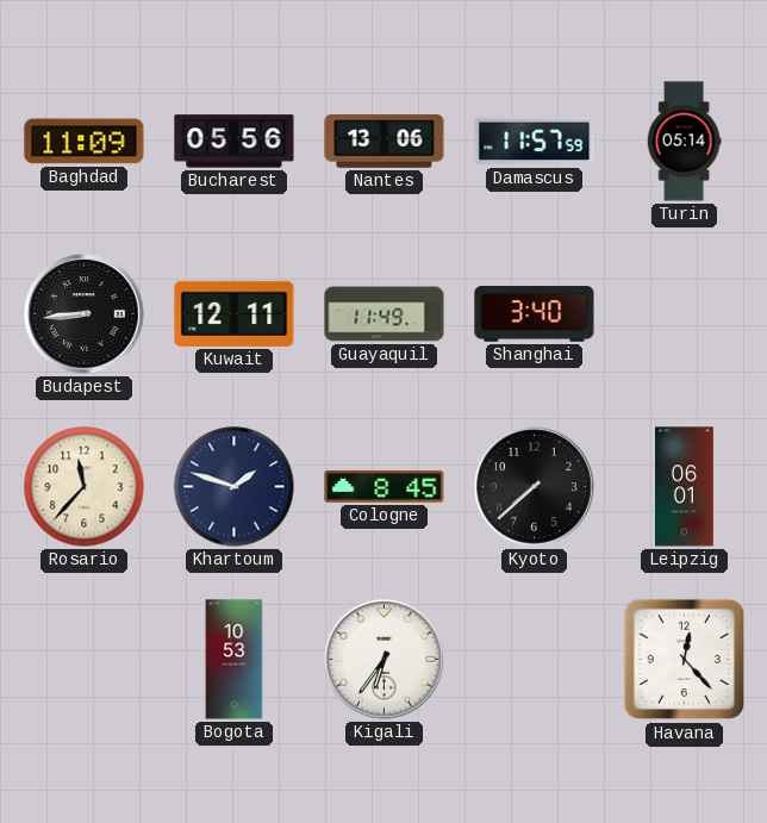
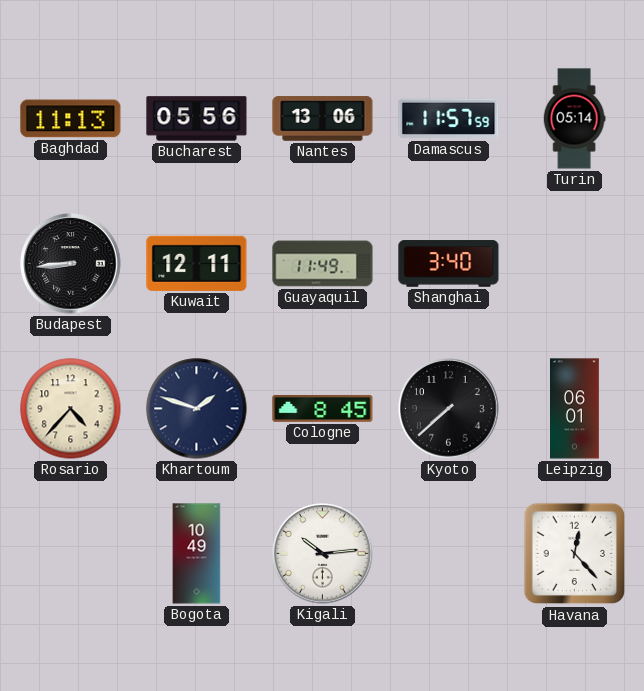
Baghdad: 11:09 -> 11:13 (71, 119)
Rosario: 11:37 -> 4:37 (71, 409)
Bogota: 10:53 -> 10:49 (197, 554)
Kigali: 6:36 -> 10:14 (323, 554)
